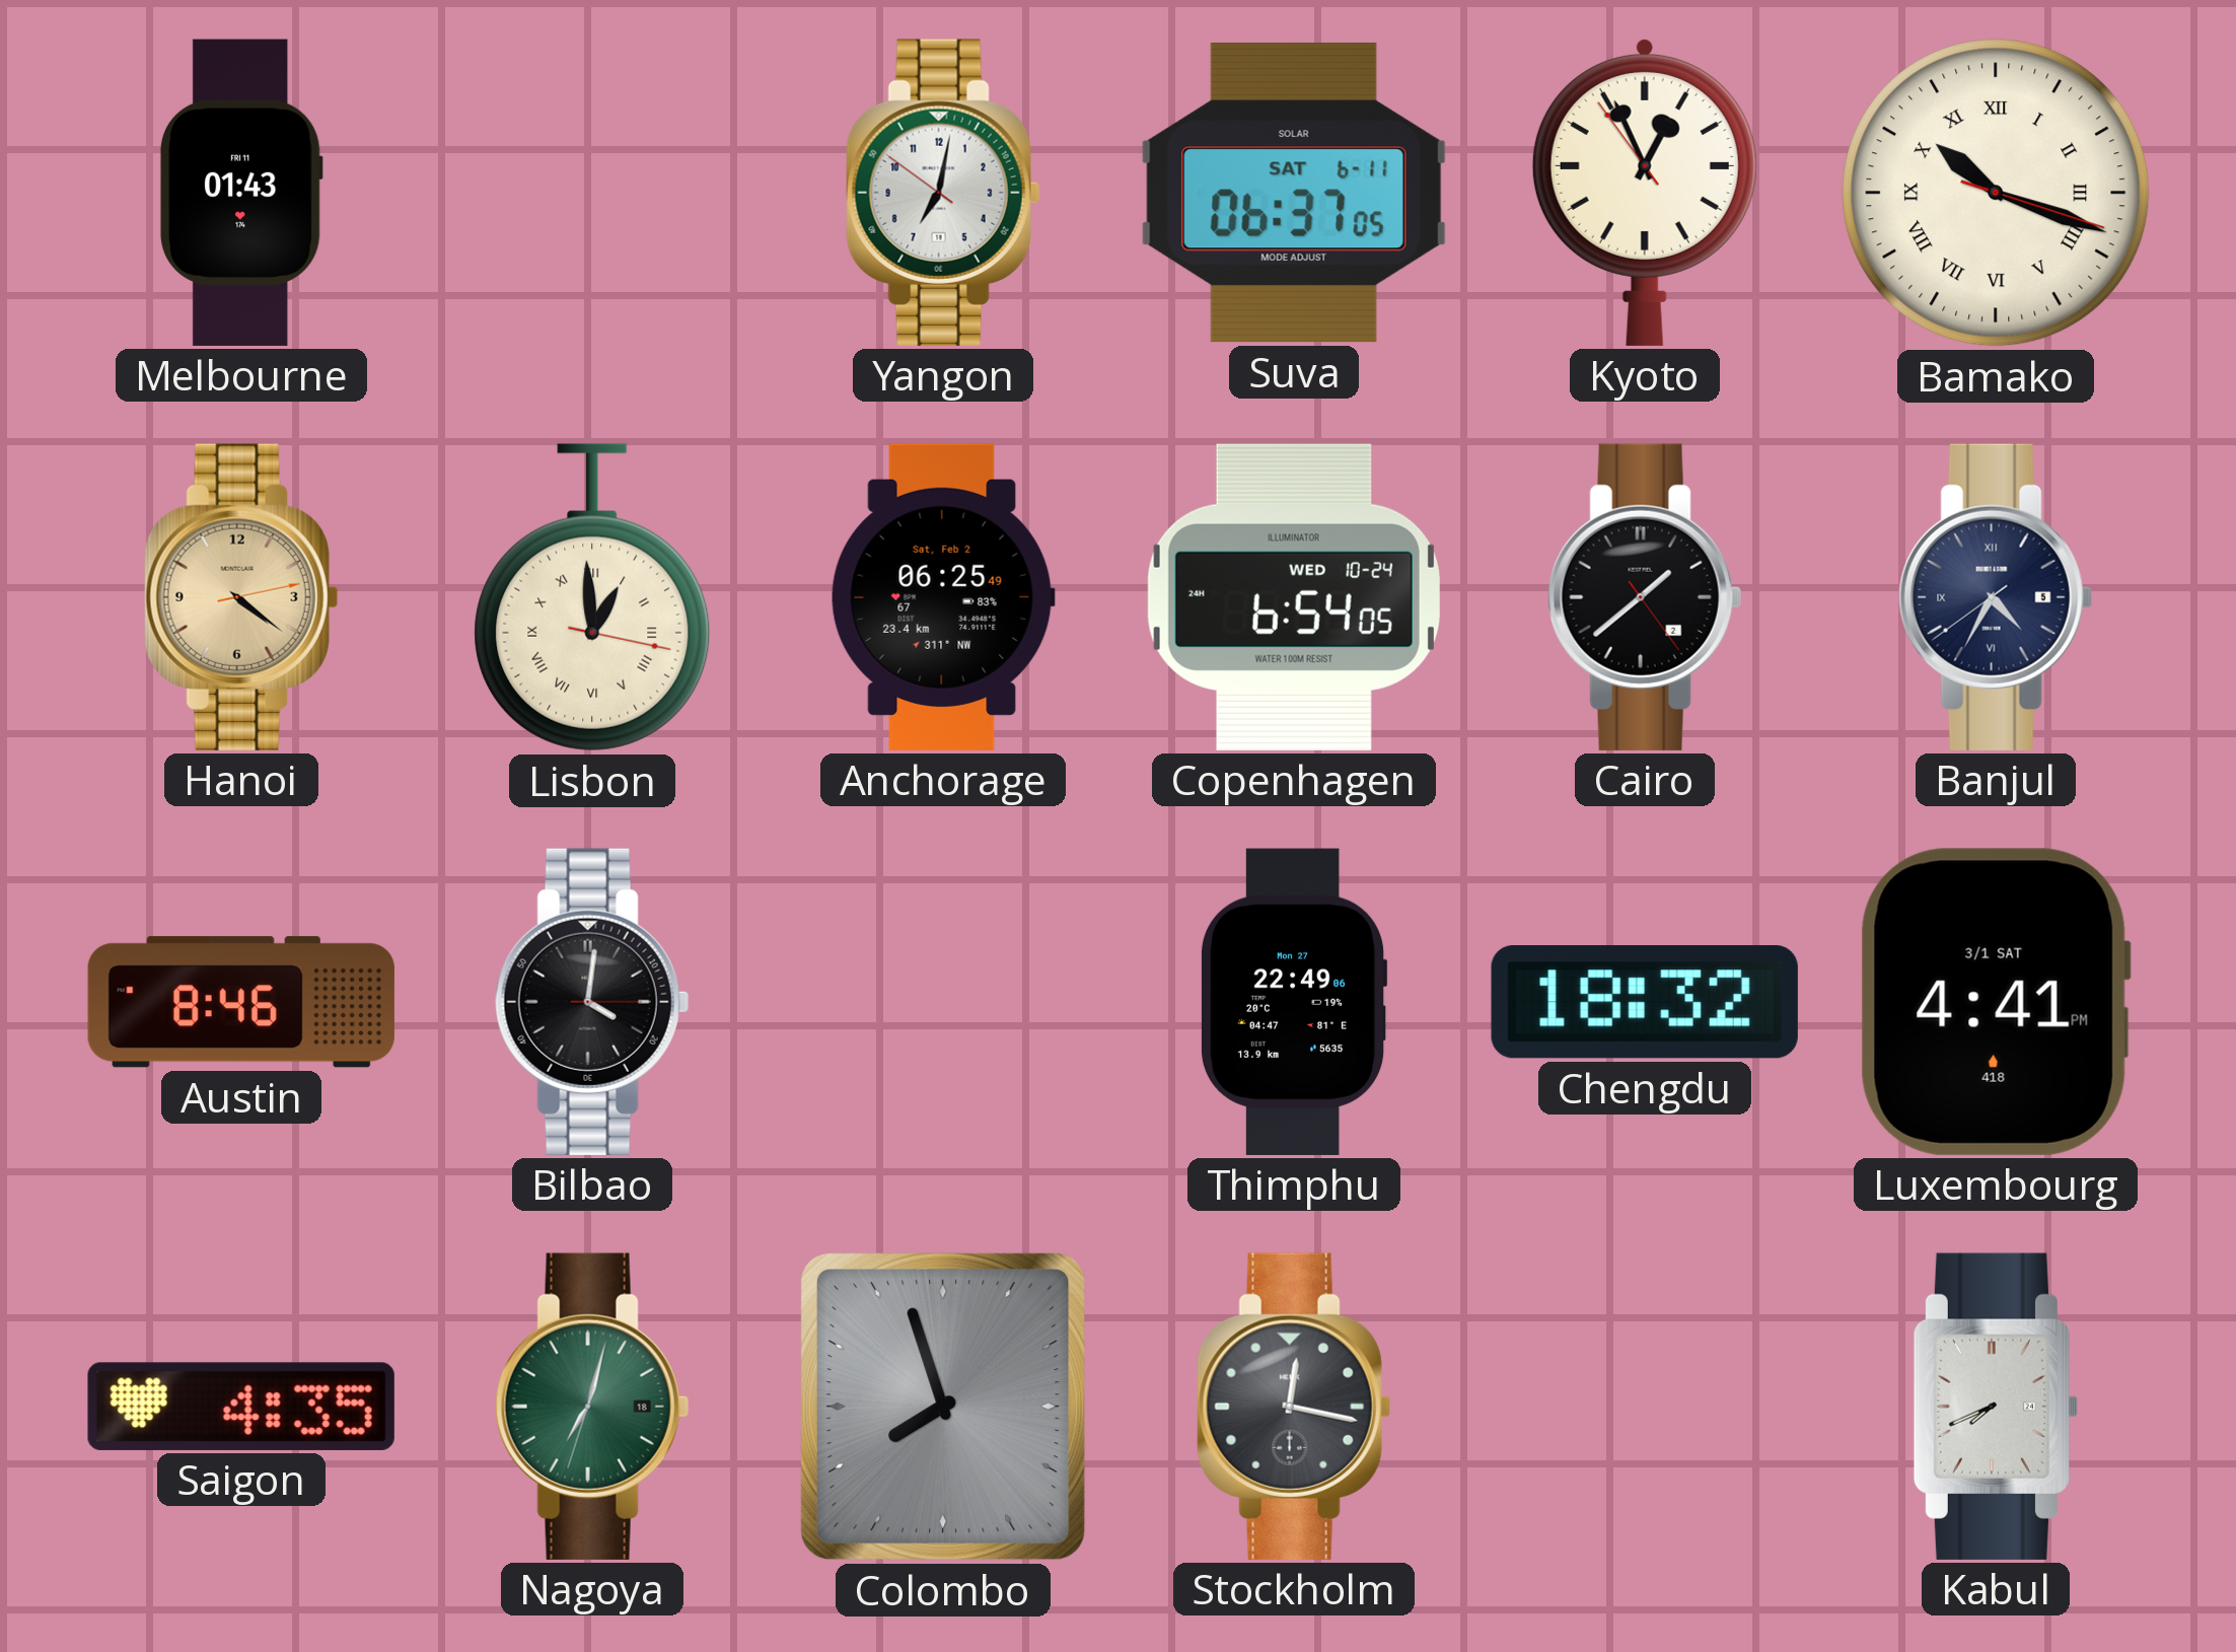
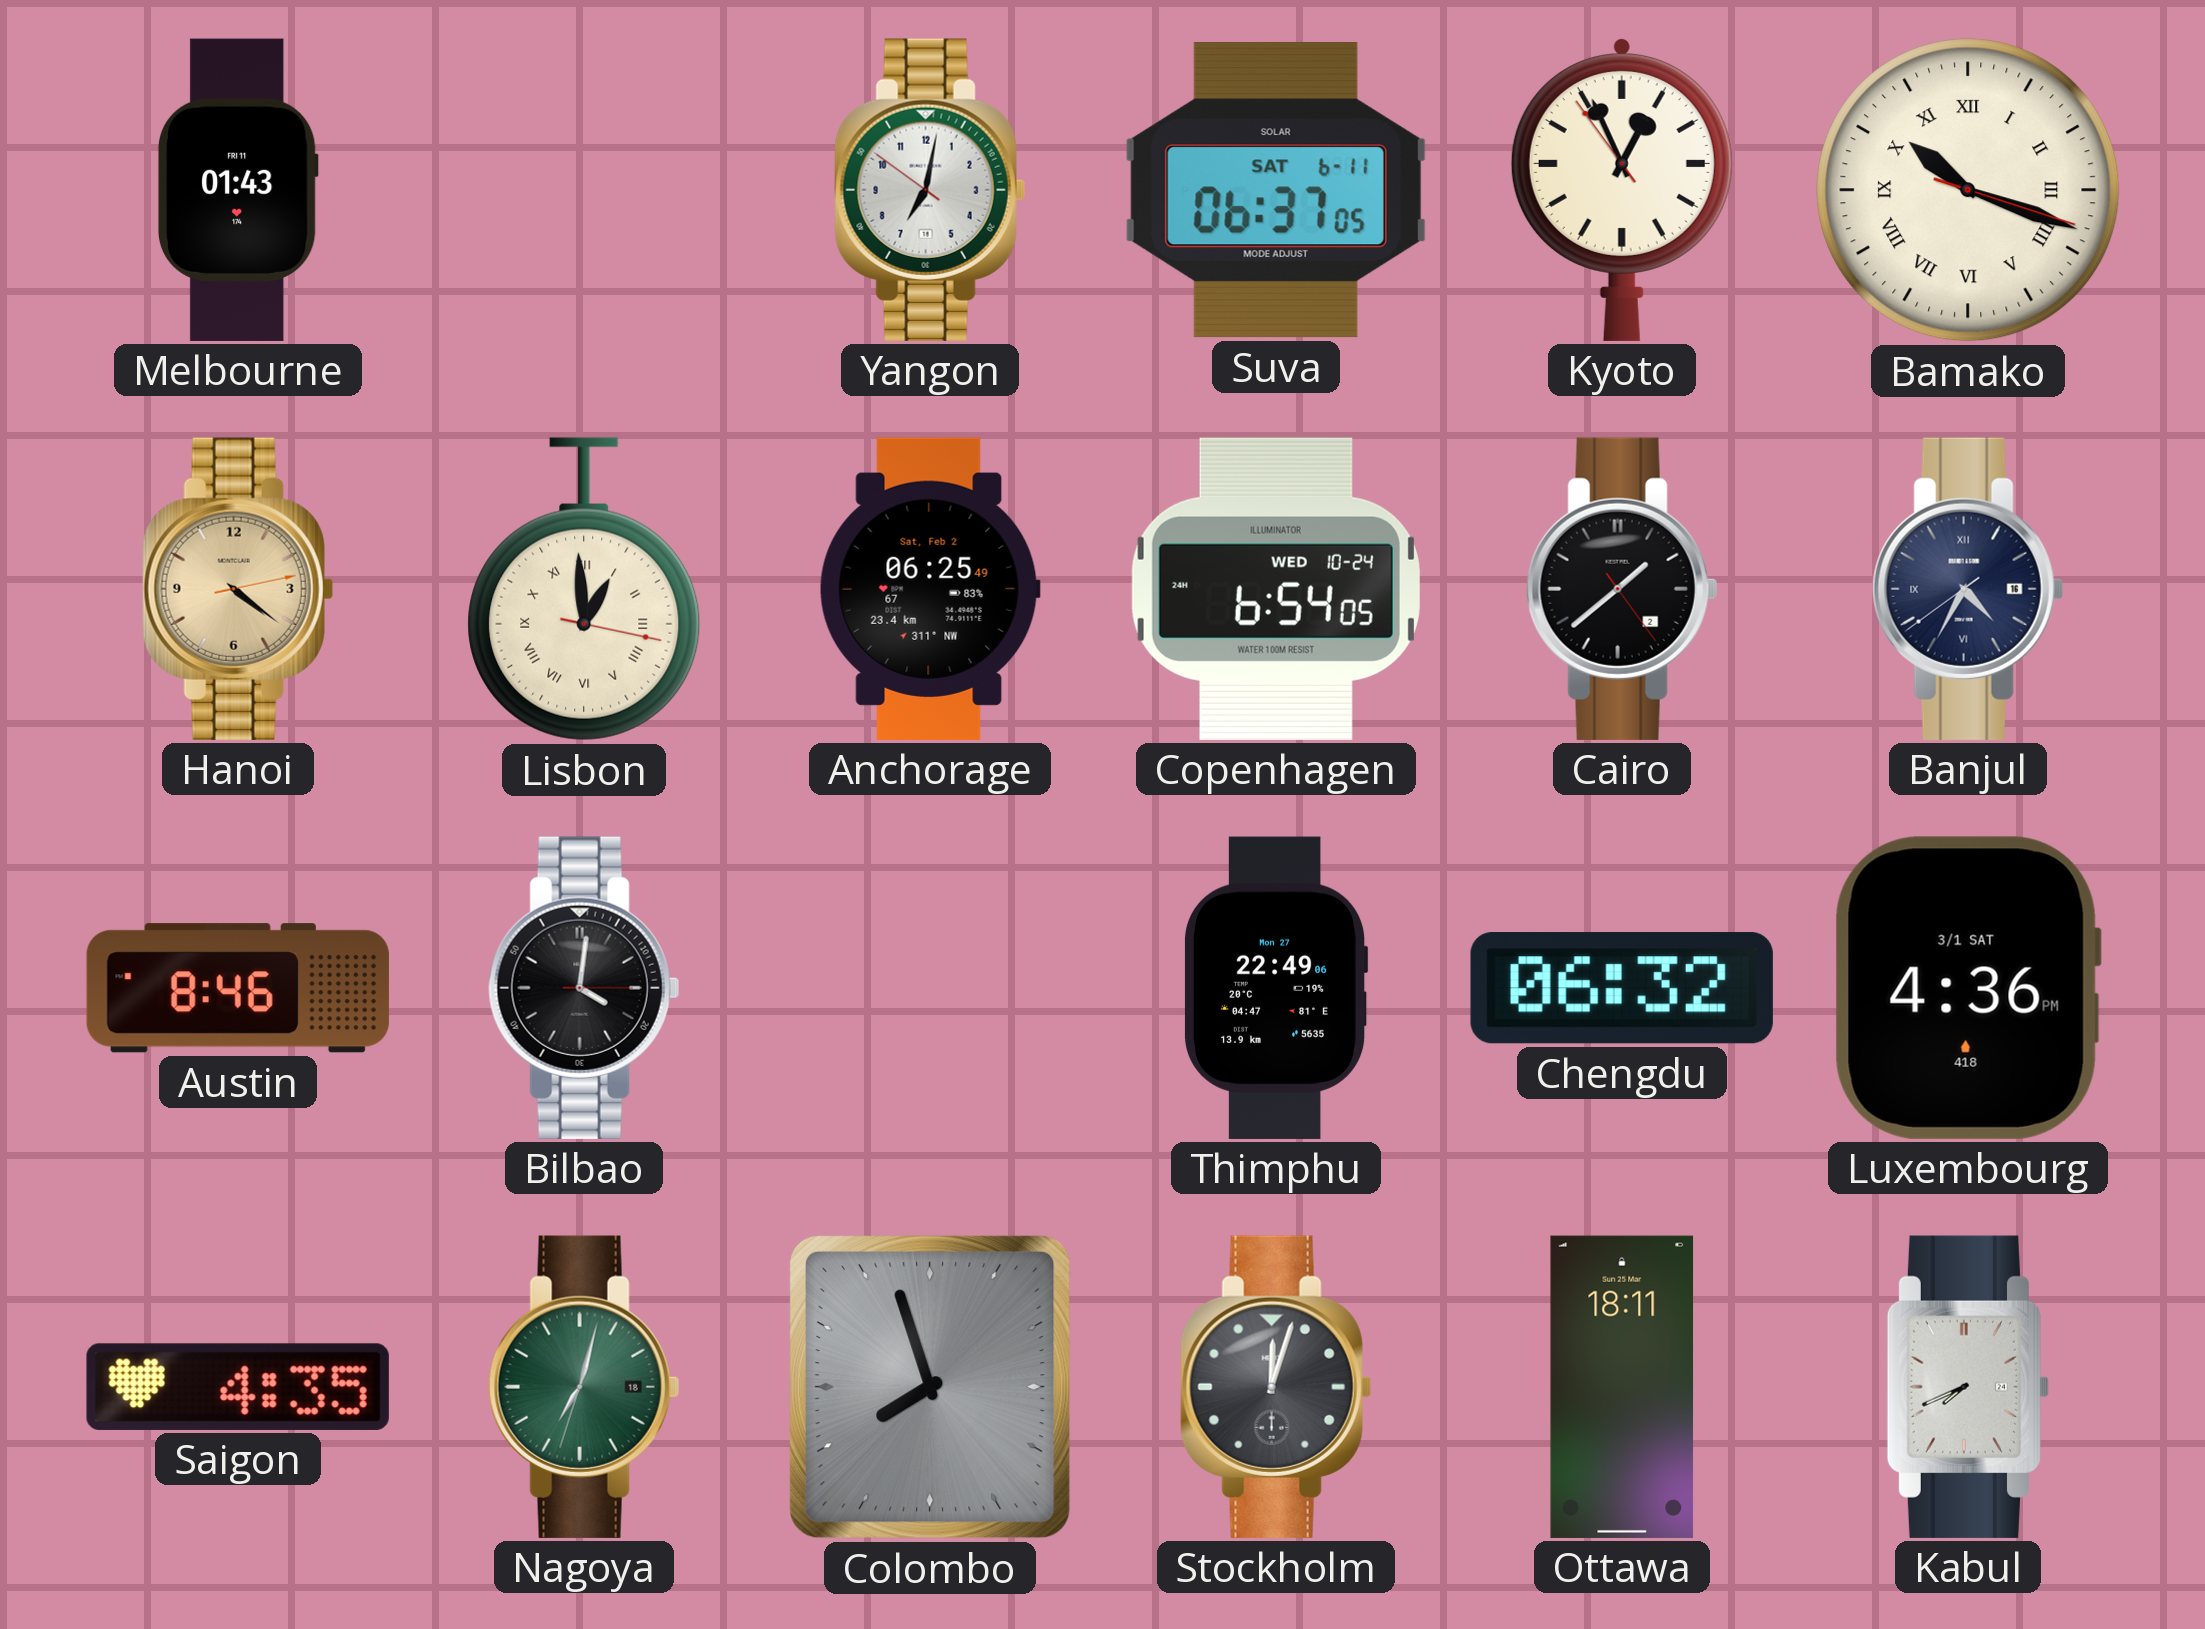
Banjul date: 5 -> 16 (1968, 589)
Chengdu: 18:32 -> 06:32 (1622, 988)
Luxembourg: 4:41 -> 4:36 (1968, 988)
Stockholm: 12:17 -> 12:03 (1276, 1387)
Ottawa: none -> 18:11 (1622, 1387)
